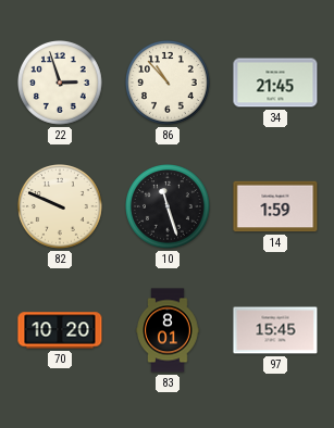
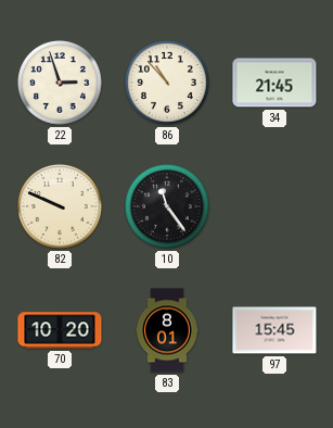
10: 11:27 -> 11:24 (168, 207)
14: 1:59 -> none (275, 206)
